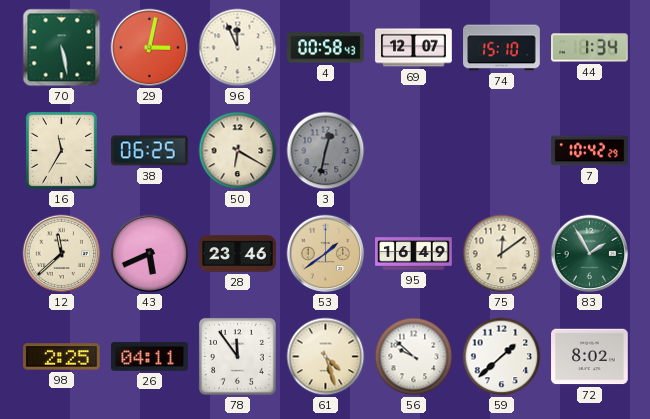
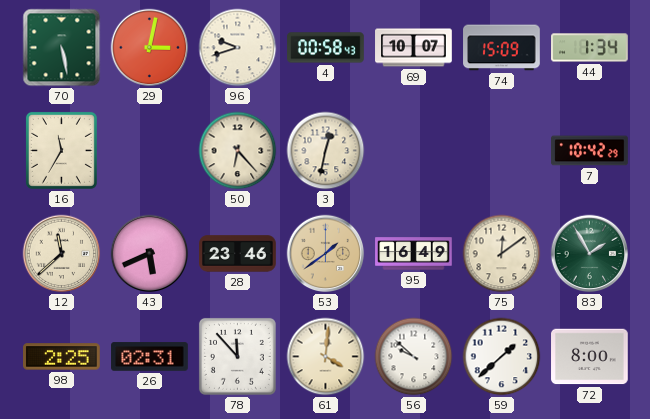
96: 11:56 -> 9:42 (238, 48)
69: 12:07 -> 10:07 (414, 48)
74: 15:10 -> 15:09 (502, 48)
38: 06:25 -> none (150, 151)
50: 6:20 -> 6:23 (238, 151)
3 dial: grey -> cream (326, 151)
26: 04:11 -> 02:31 (150, 357)
78: 11:54 -> 11:53 (237, 356)
61: 4:27 -> 4:01 (326, 357)
72: 8:02 -> 8:00 (590, 357)
